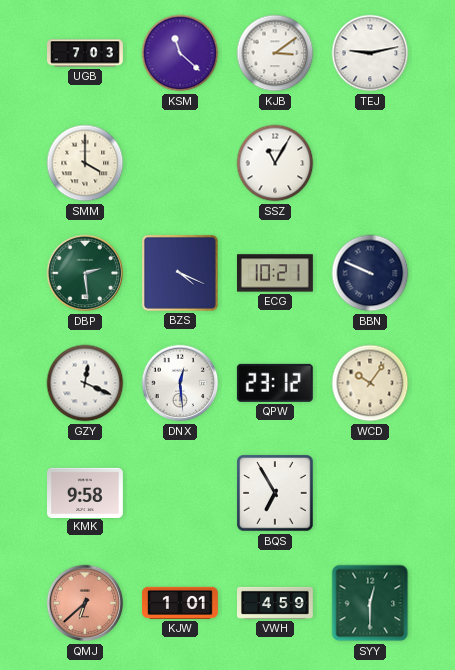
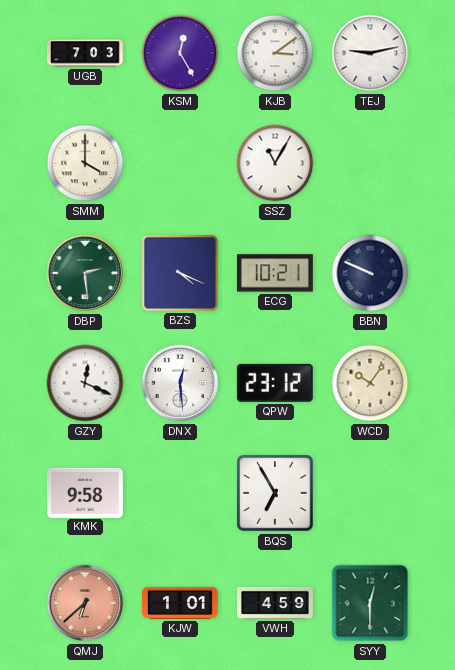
KSM: 11:22 -> 12:25 (180, 53)
